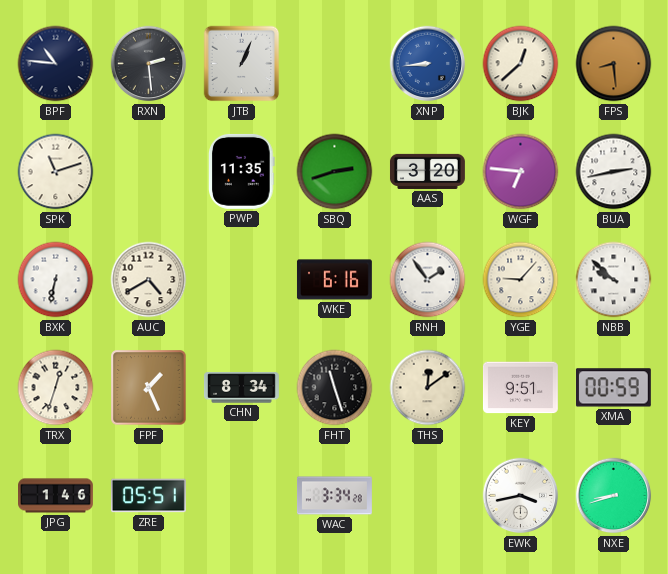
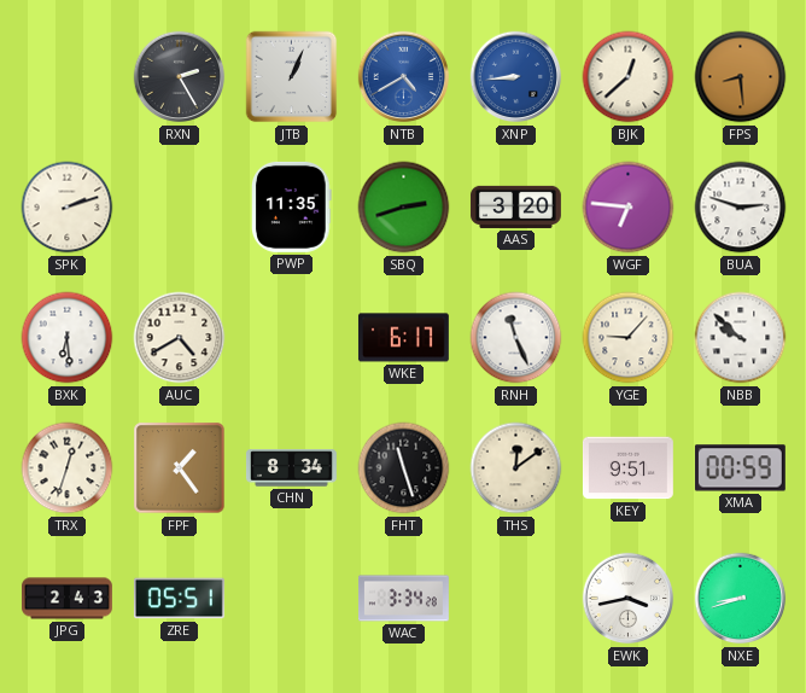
BPF: 10:46 -> none (56, 64)
RXN: 2:29 -> 2:25 (180, 77)
NTB: none -> 4:40 (404, 77)
SPK: 11:12 -> 2:12 (68, 208)
BUA: 2:43 -> 2:48 (741, 208)
BXK: 6:32 -> 6:29 (68, 338)
WKE: 6:16 -> 6:17 (403, 338)
RNH: 1:54 -> 11:26 (516, 338)
FPF: 1:26 -> 1:24 (180, 468)
JPG: 1:46 -> 2:43 (68, 599)
